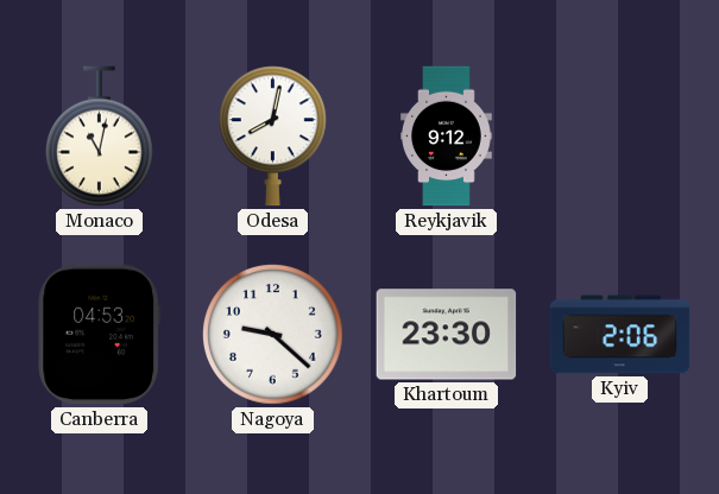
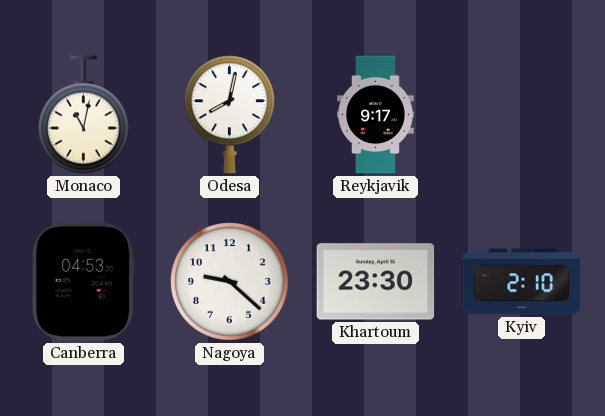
Reykjavik: 9:12 -> 9:17 (376, 115)
Kyiv: 2:06 -> 2:10 (522, 282)
